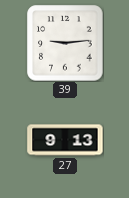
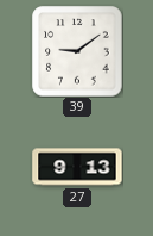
39: 9:14 -> 9:09 (77, 51)
